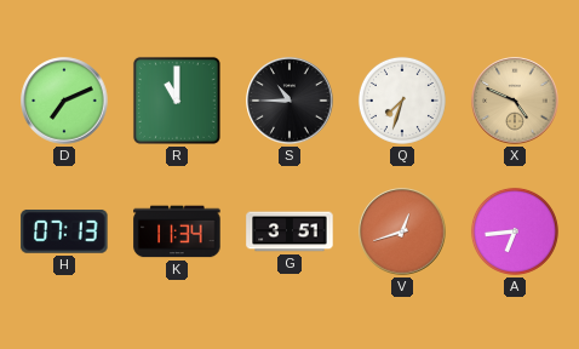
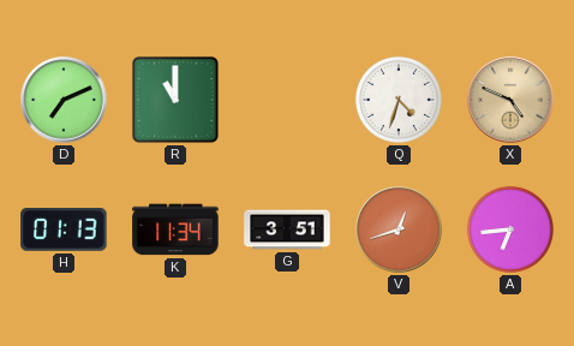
S: 10:45 -> none (289, 101)
Q: 7:33 -> 4:33 (399, 100)
H: 07:13 -> 01:13 (64, 231)
